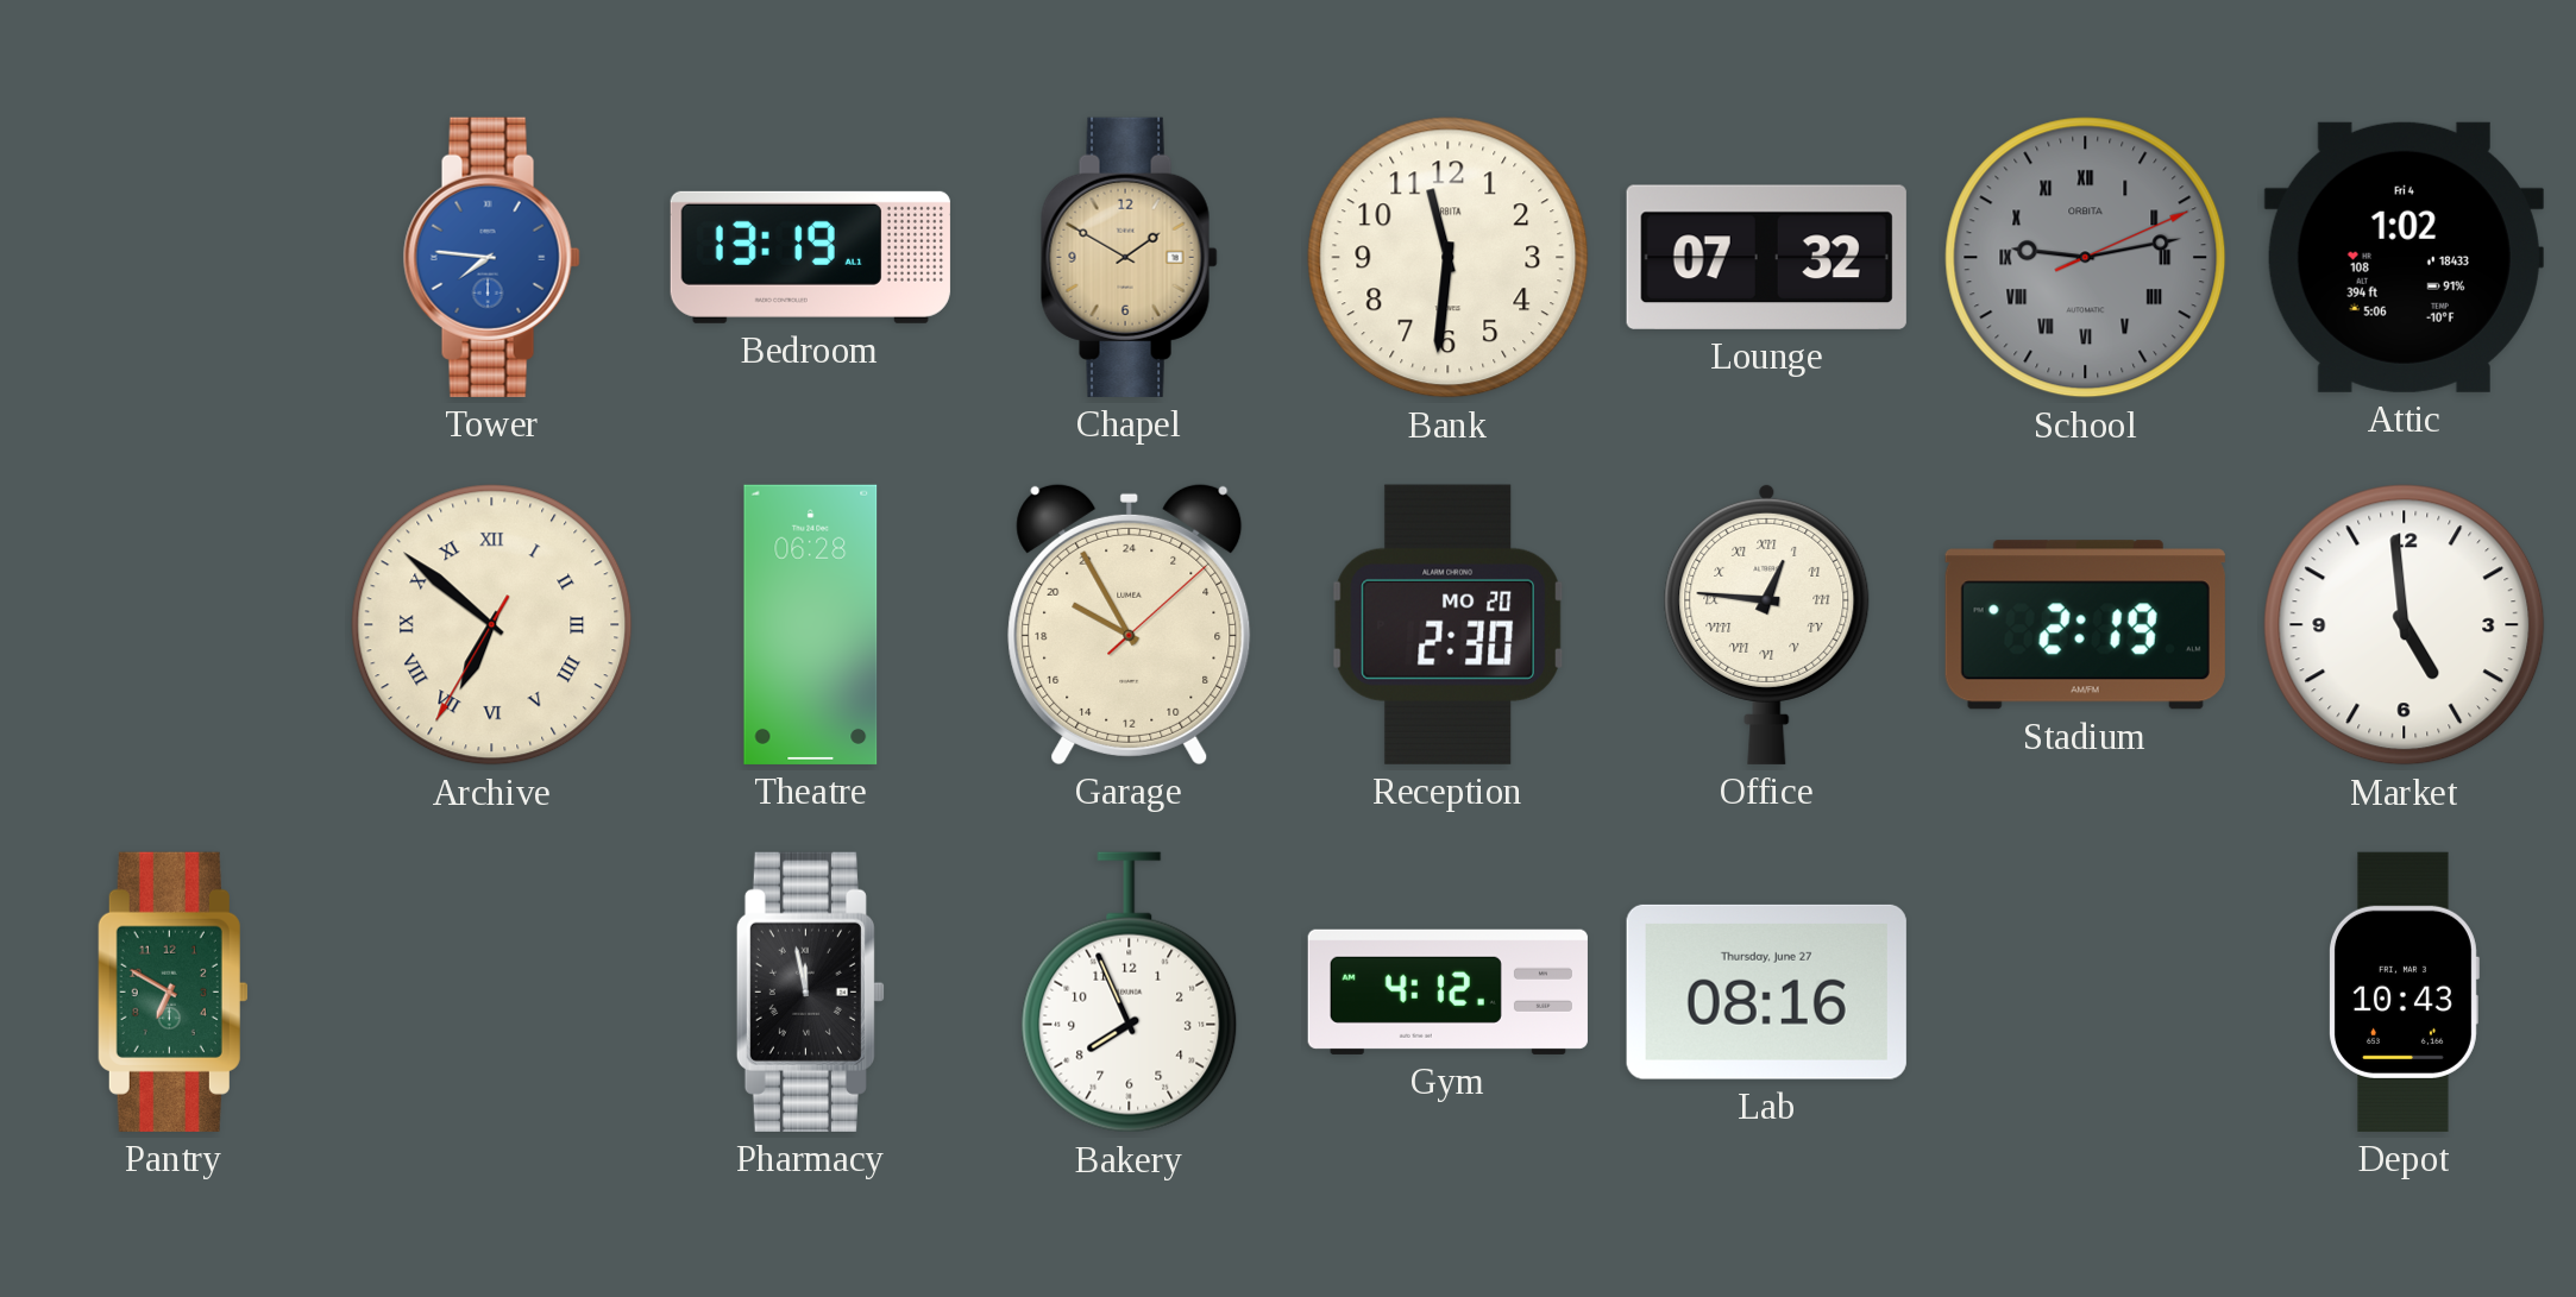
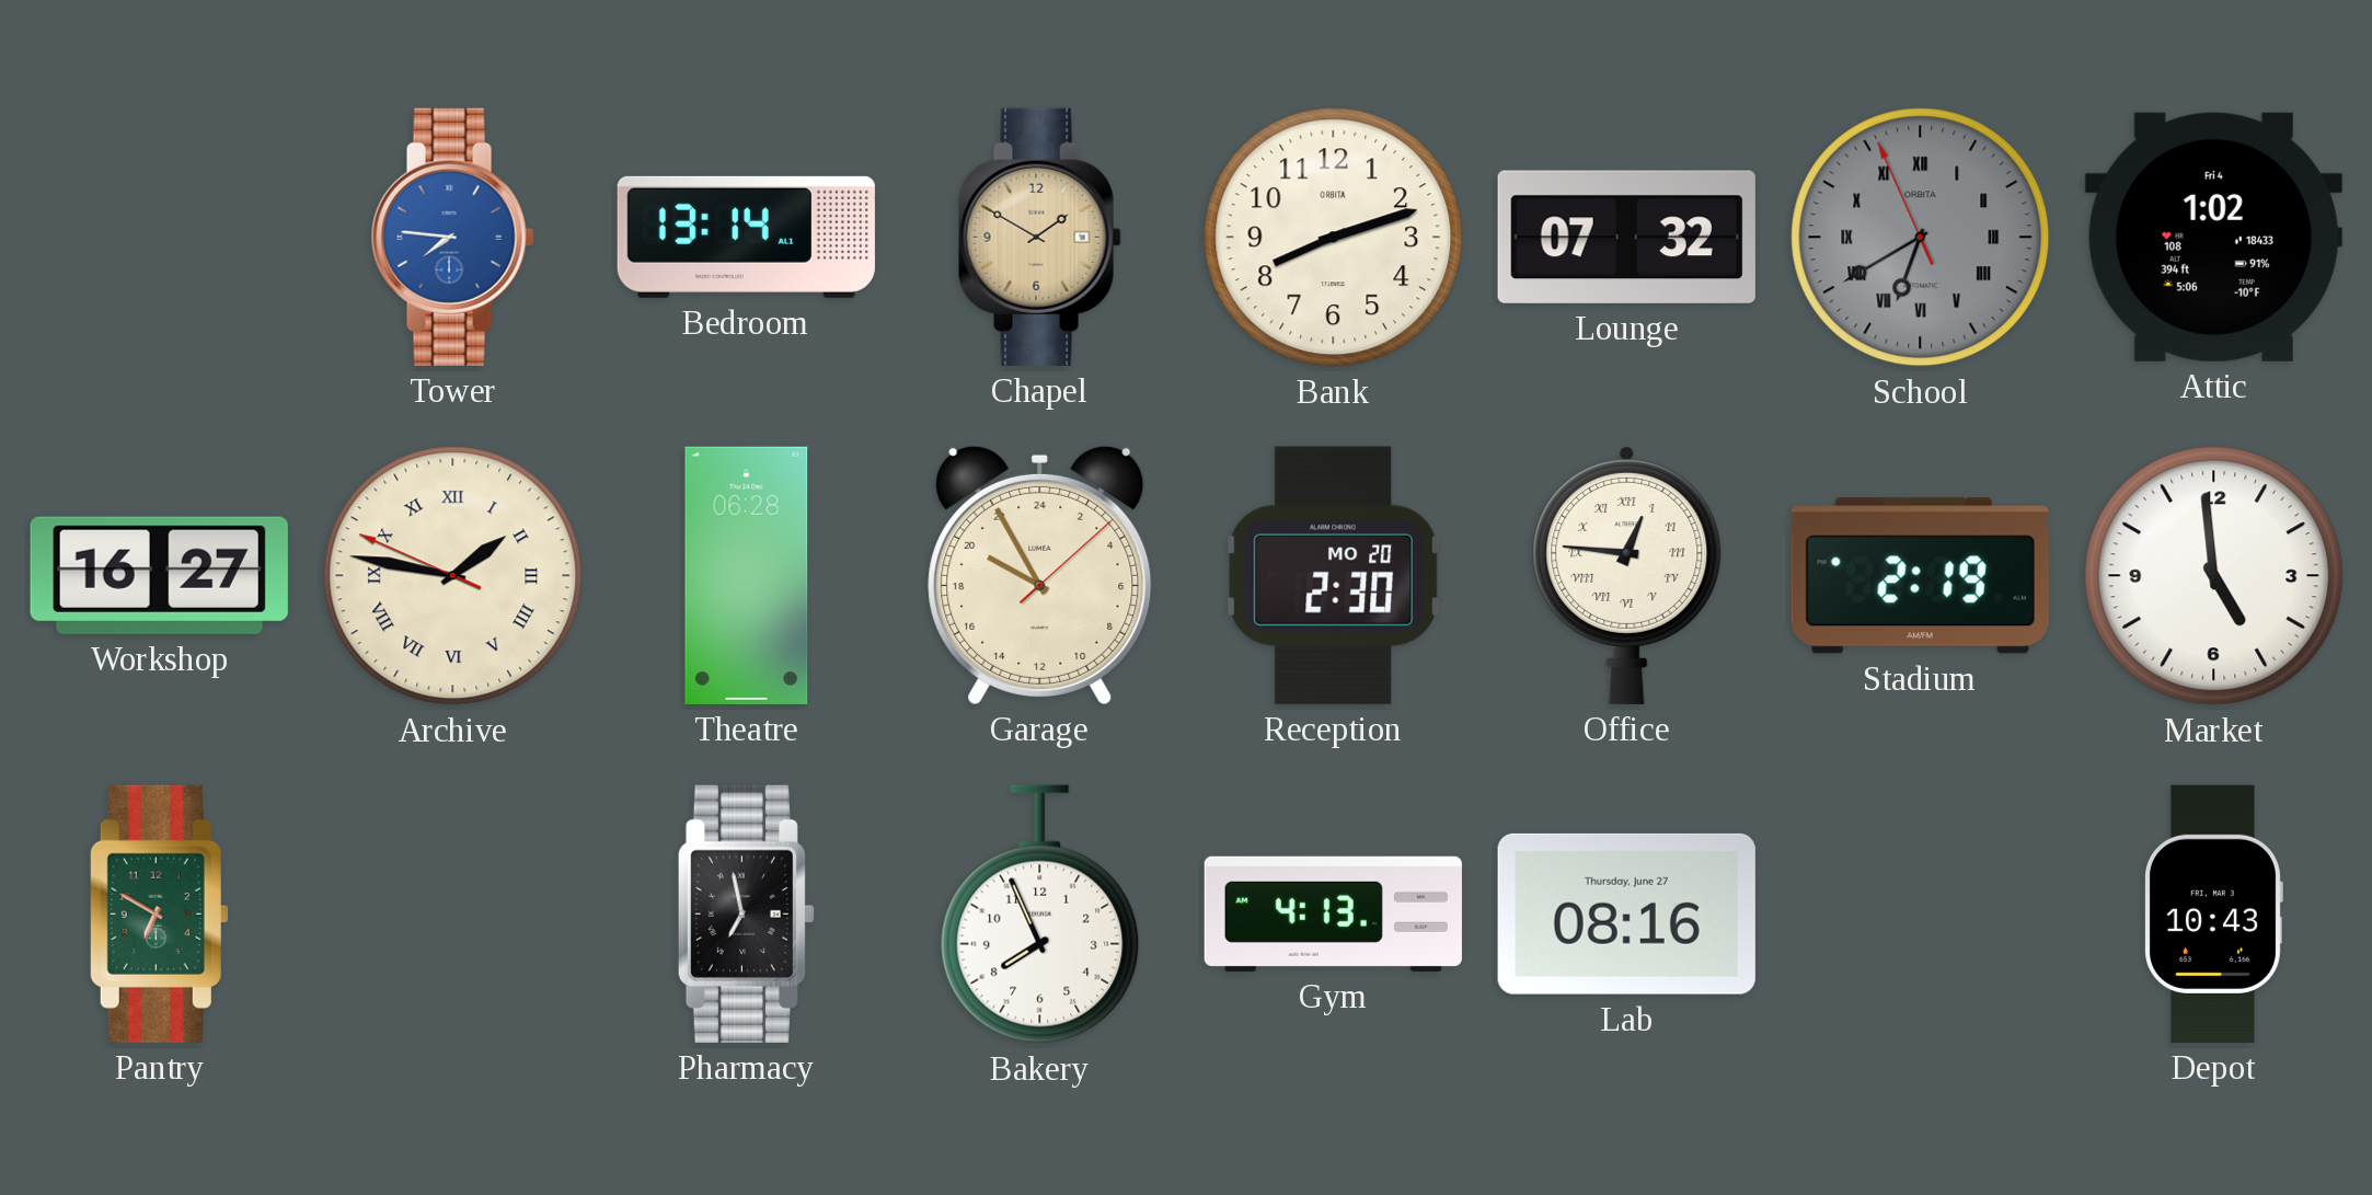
Bedroom: 13:19 -> 13:14 (746, 237)
Bank: 11:31 -> 8:12 (1334, 238)
School: 9:13 -> 6:39 (1921, 238)
Workshop: none -> 16:27 (159, 575)
Archive: 6:51 -> 1:46 (453, 576)
Pharmacy: 11:58 -> 6:58 (746, 914)
Gym: 4:12 -> 4:13 (1333, 914)
